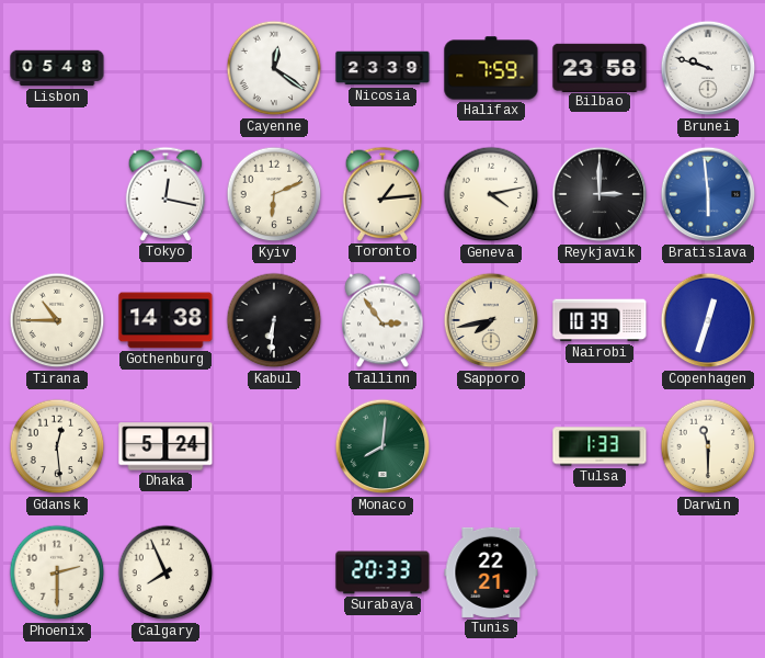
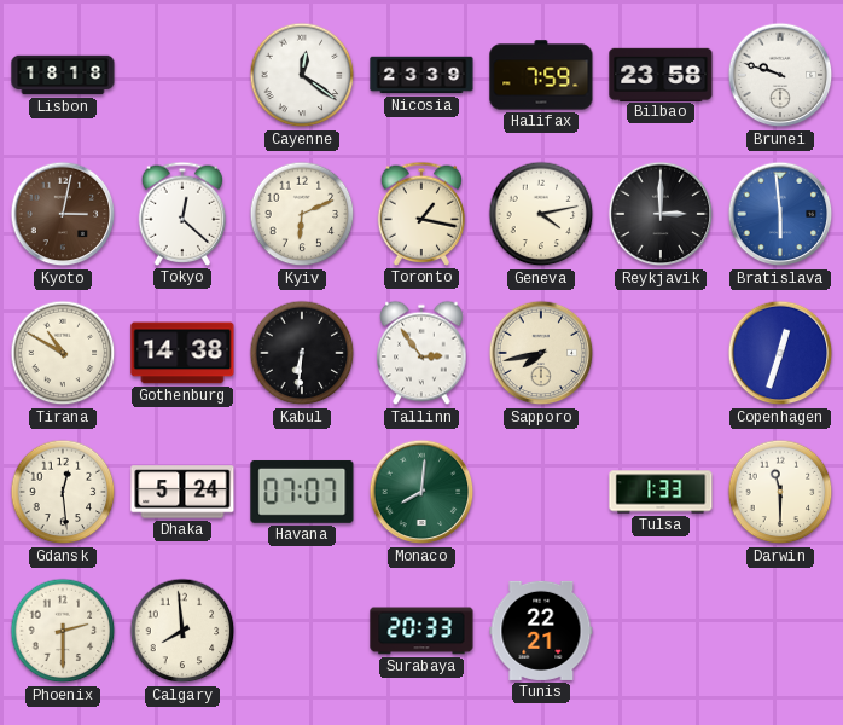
Lisbon: 05:48 -> 18:18 (63, 75)
Kyoto: none -> 3:02 (63, 214)
Tokyo: 12:17 -> 12:22 (182, 214)
Toronto: 1:14 -> 1:17 (421, 214)
Tirana: 10:45 -> 10:50 (63, 353)
Nairobi: 10:39 -> none (600, 320)
Havana: none -> 07:07 (302, 492)
Calgary: 7:56 -> 7:59 (182, 631)
